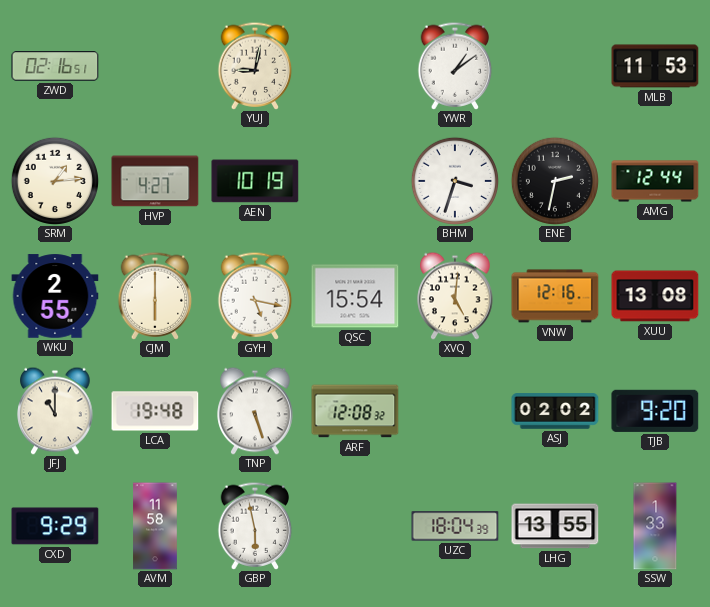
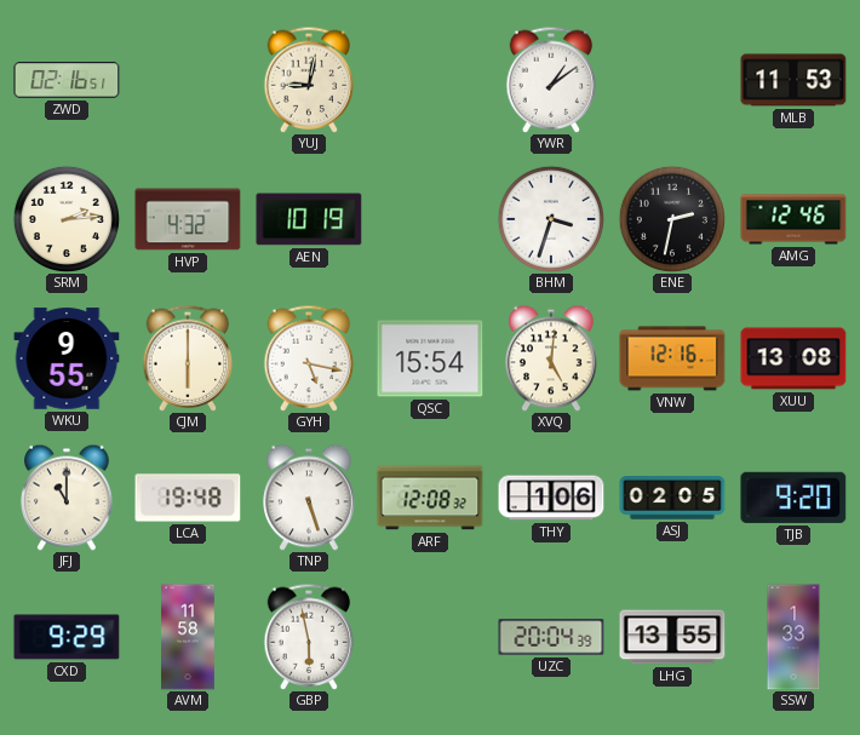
SRM: 1:14 -> 2:14 (67, 219)
HVP: 4:27 -> 4:32 (188, 219)
AMG: 12:44 -> 12:46 (793, 219)
WKU: 2:55 -> 9:55 (67, 358)
THY: none -> 1:06 (551, 498)
ASJ: 02:02 -> 02:05 (672, 498)
UZC: 18:04 -> 20:04 (551, 637)
